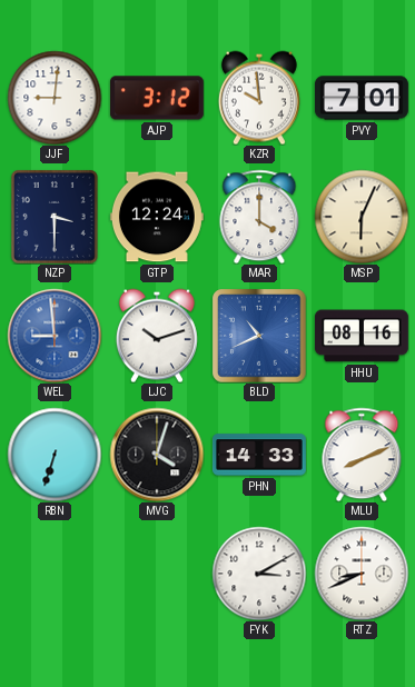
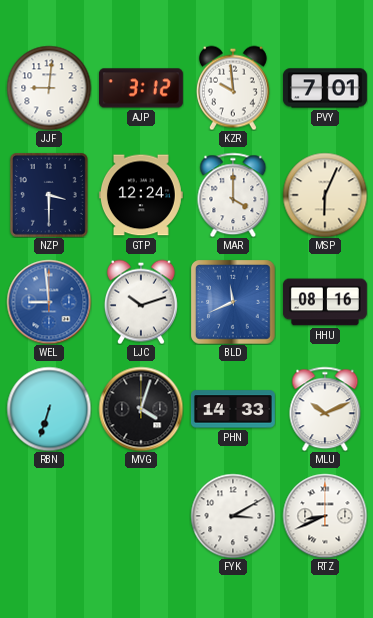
BLD: 10:41 -> 11:41 (233, 302)
MLU: 8:11 -> 10:11 (325, 409)
